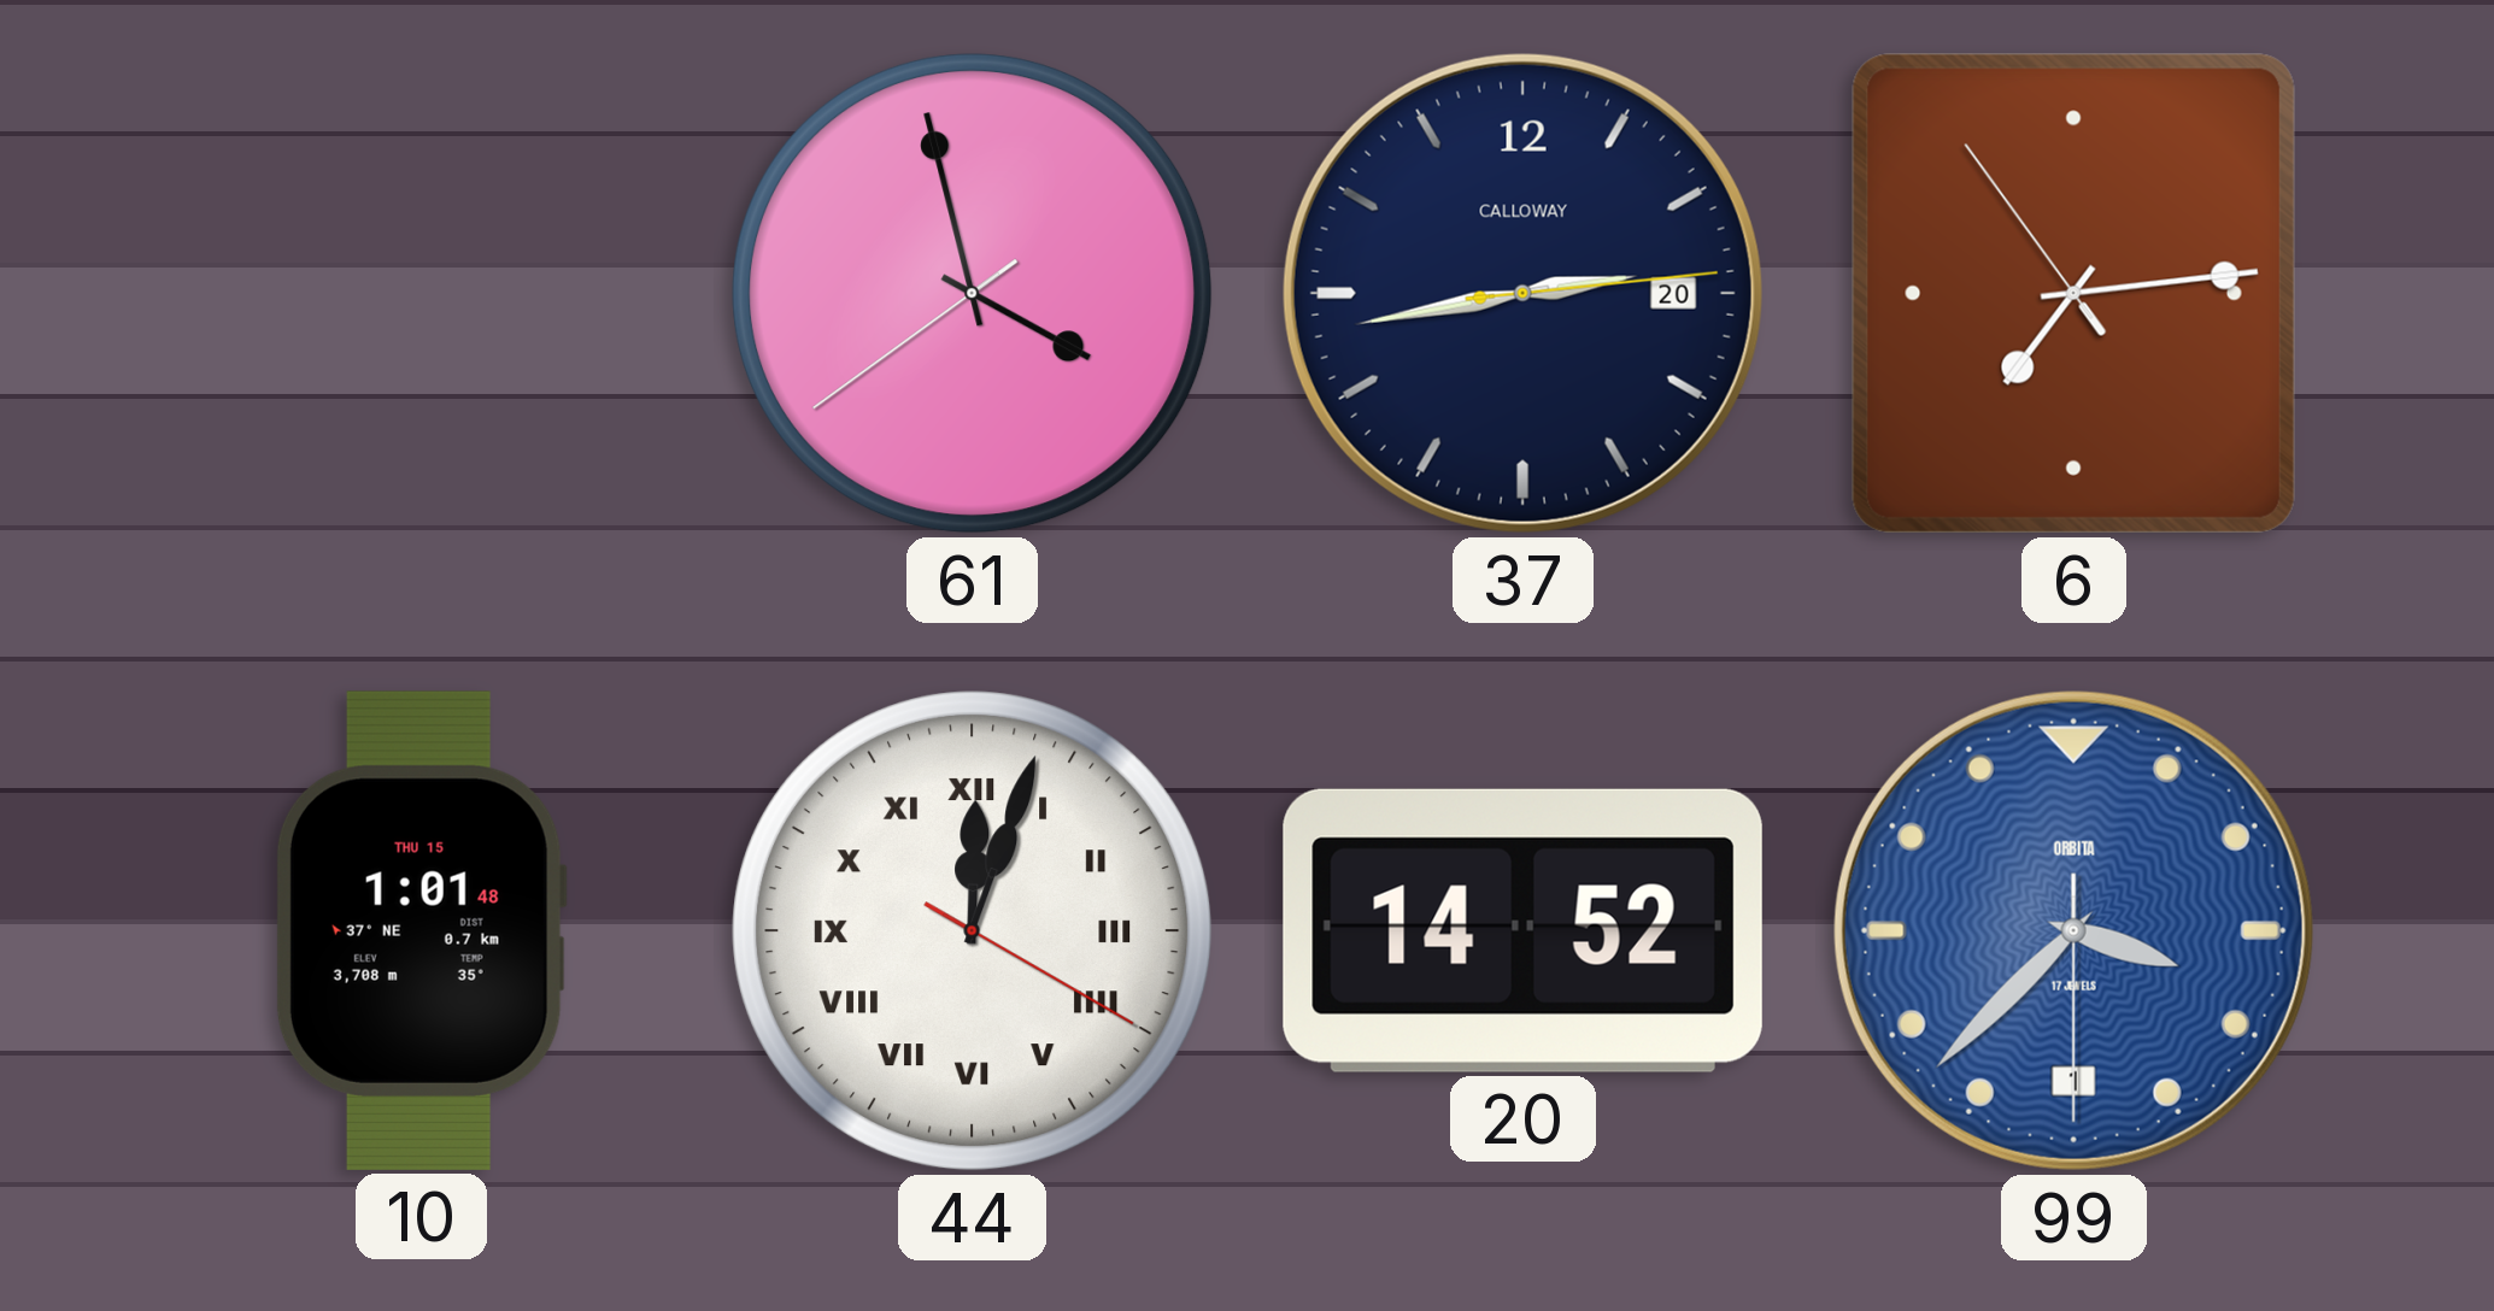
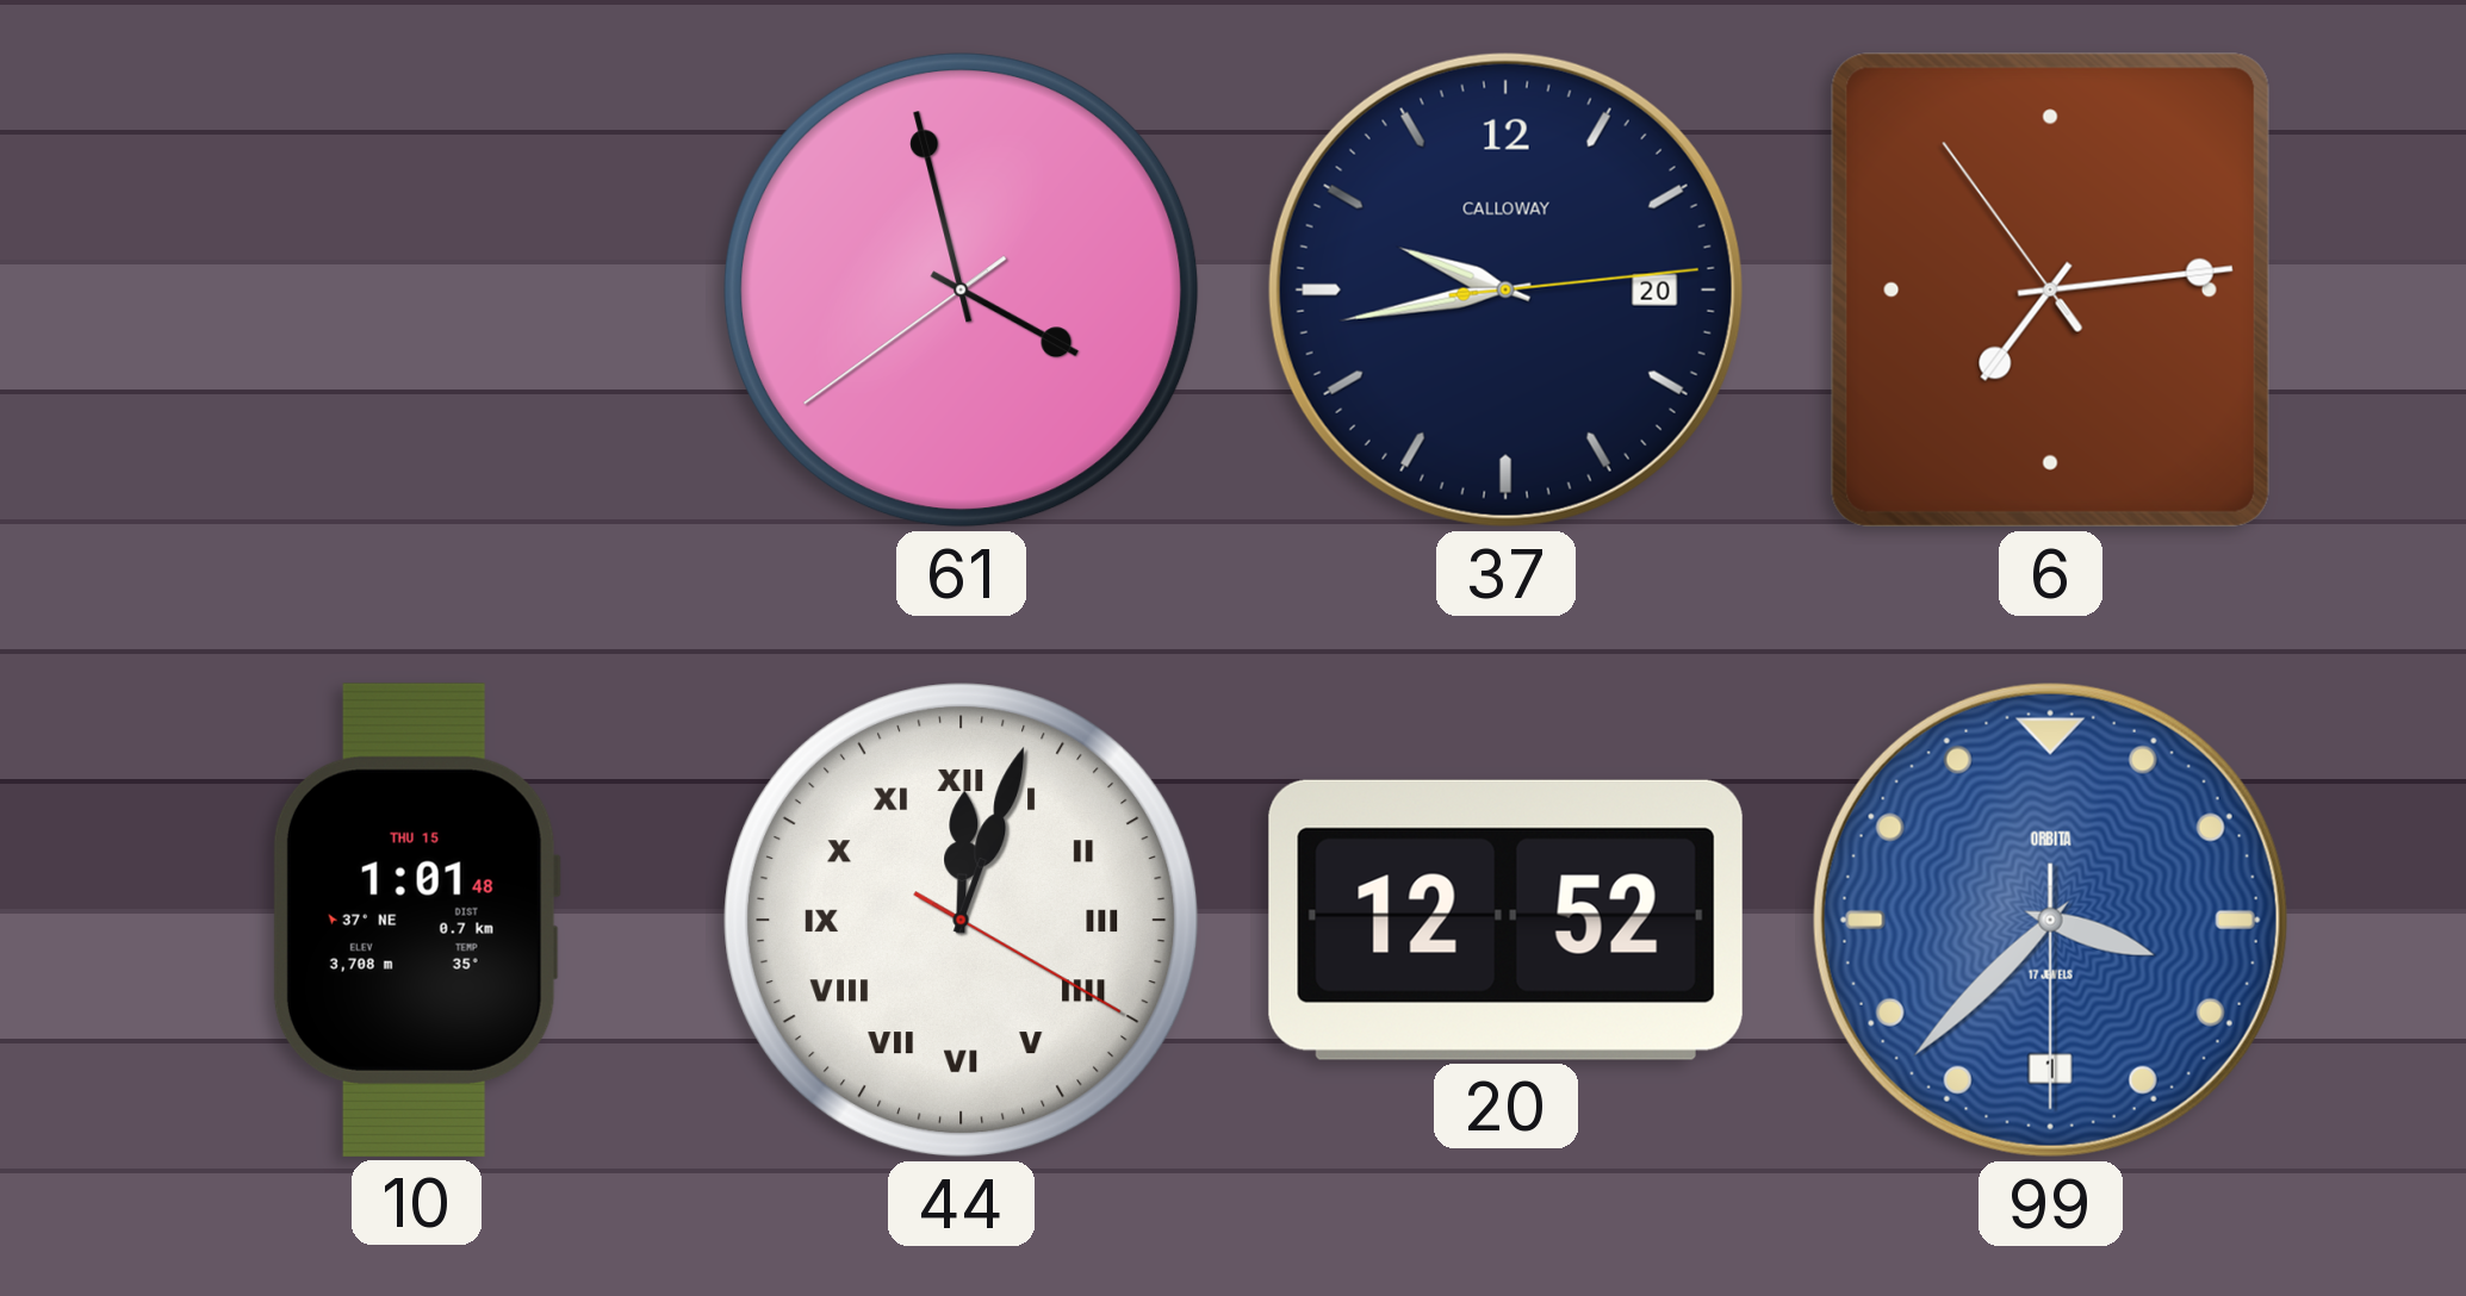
37: 2:43 -> 9:43 (1505, 289)
20: 14:52 -> 12:52 (1505, 920)
